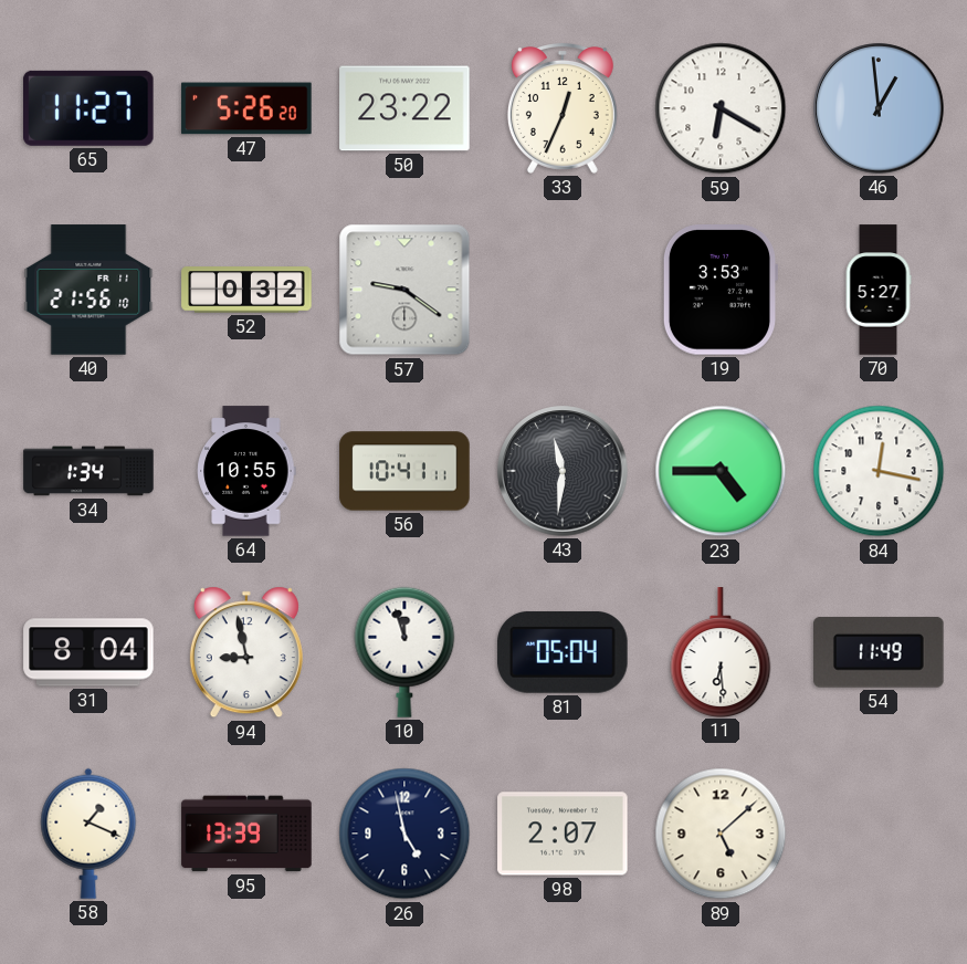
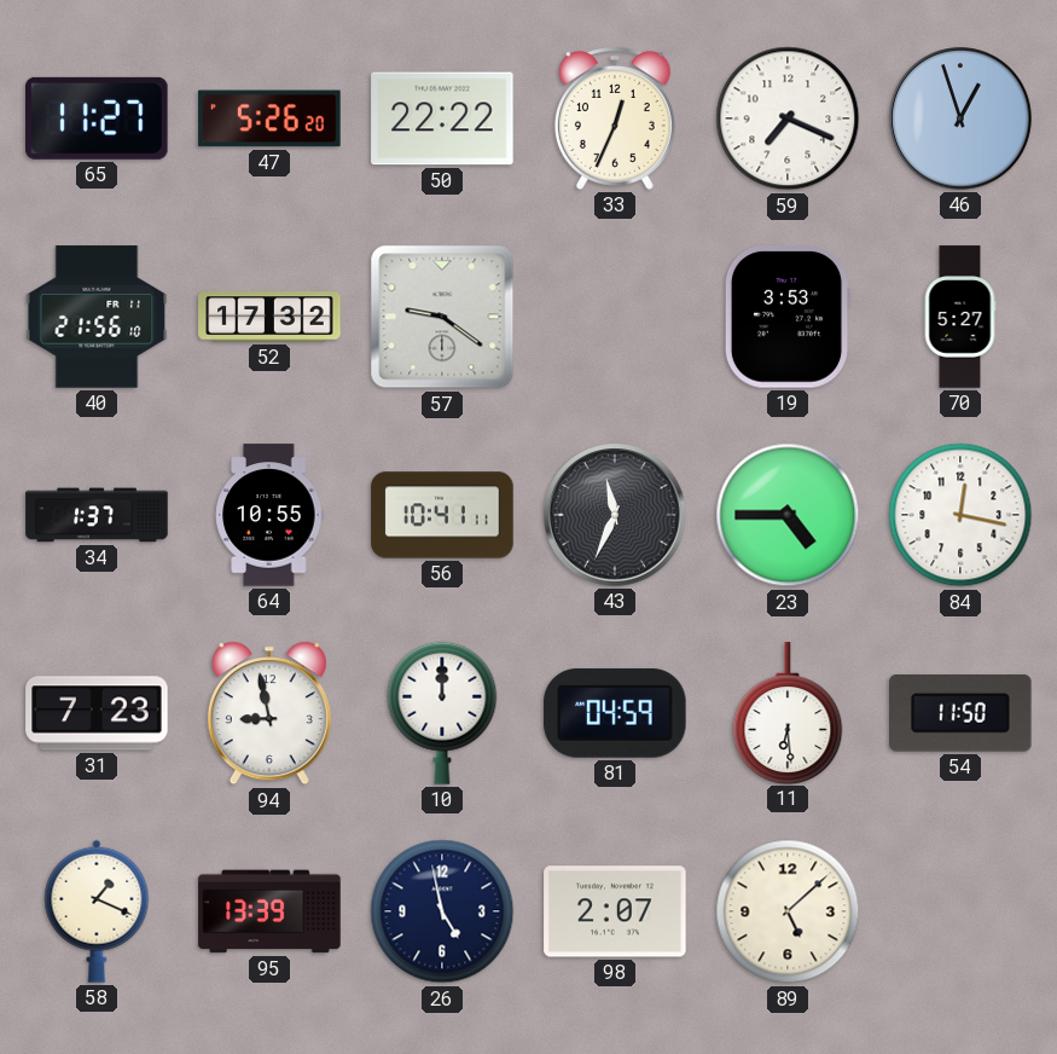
50: 23:22 -> 22:22 (442, 118)
59: 6:20 -> 7:19 (788, 118)
46: 12:59 -> 12:57 (960, 118)
52: 0:32 -> 17:32 (269, 317)
34: 1:34 -> 1:37 (97, 515)
43: 11:31 -> 11:34 (615, 515)
31: 8:04 -> 7:23 (97, 713)
10: 11:57 -> 12:00 (442, 713)
81: 05:04 -> 04:59 (615, 713)
54: 11:49 -> 11:50 (962, 713)
